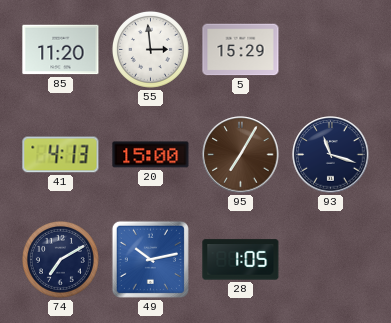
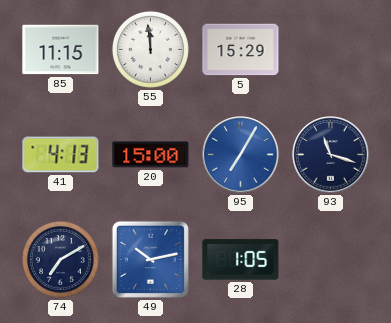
85: 11:20 -> 11:15 (61, 50)
55: 2:59 -> 11:59 (150, 49)
95 dial: brown -> blue (241, 155)
